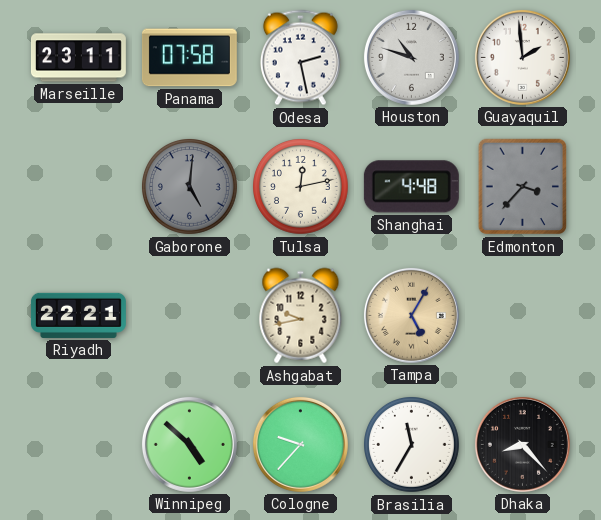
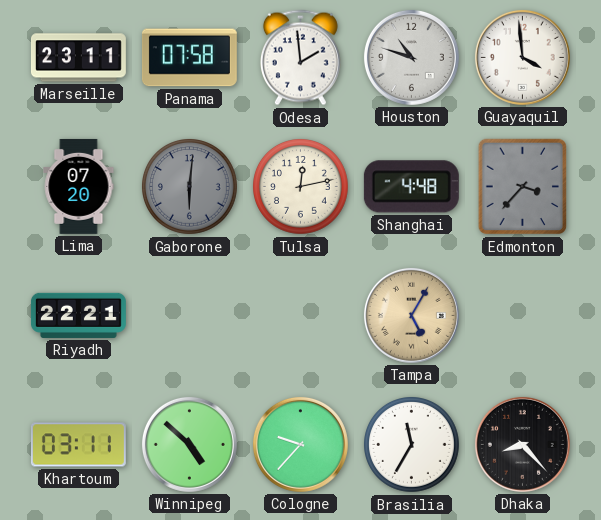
Odesa: 2:28 -> 1:59 (300, 58)
Guayaquil: 1:59 -> 3:59 (522, 57)
Lima: none -> 07:20 (79, 186)
Gaborone: 5:01 -> 6:01 (190, 187)
Ashgabat: 9:43 -> none (301, 316)
Khartoum: none -> 03:11 (78, 445)
